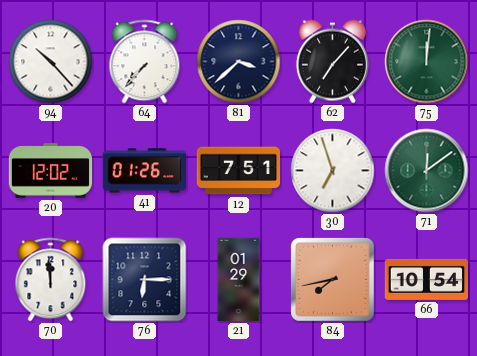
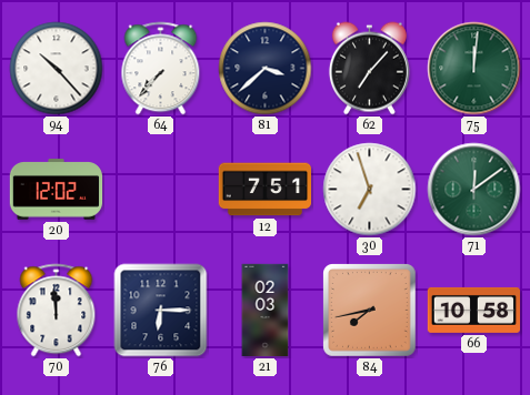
41: 01:26 -> none (144, 171)
21: 01:29 -> 02:03 (266, 311)
66: 10:54 -> 10:58 (473, 310)
